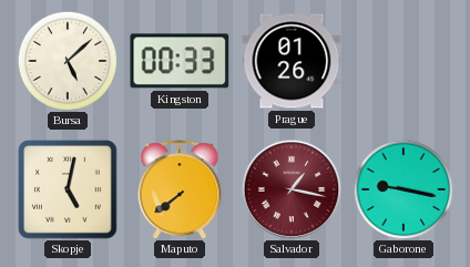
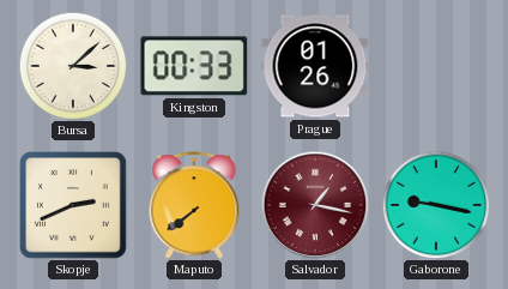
Bursa: 5:08 -> 3:08 (73, 66)
Skopje: 5:02 -> 2:41 (74, 206)
